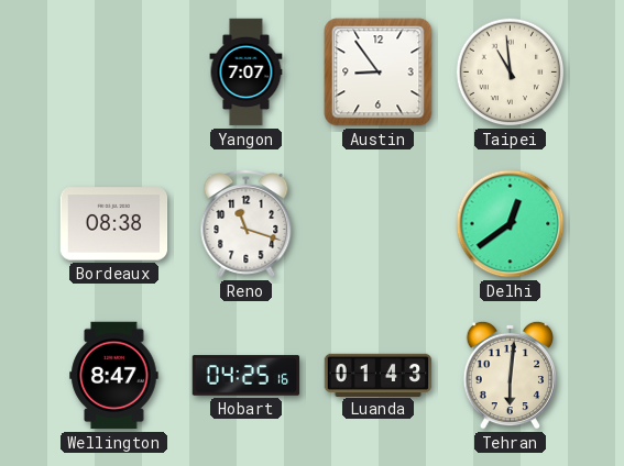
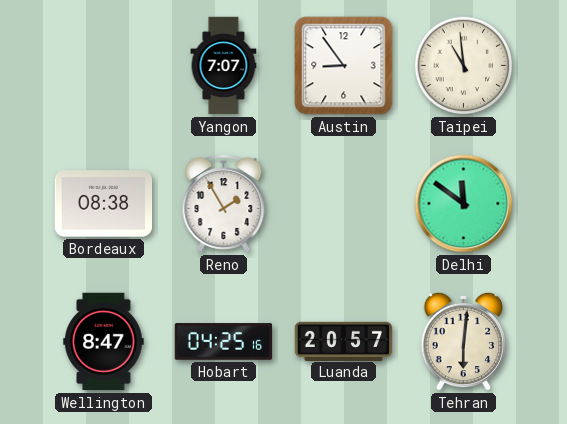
Reno: 11:18 -> 1:55 (224, 204)
Delhi: 12:39 -> 11:51 (464, 204)
Luanda: 01:43 -> 20:57 (344, 341)
